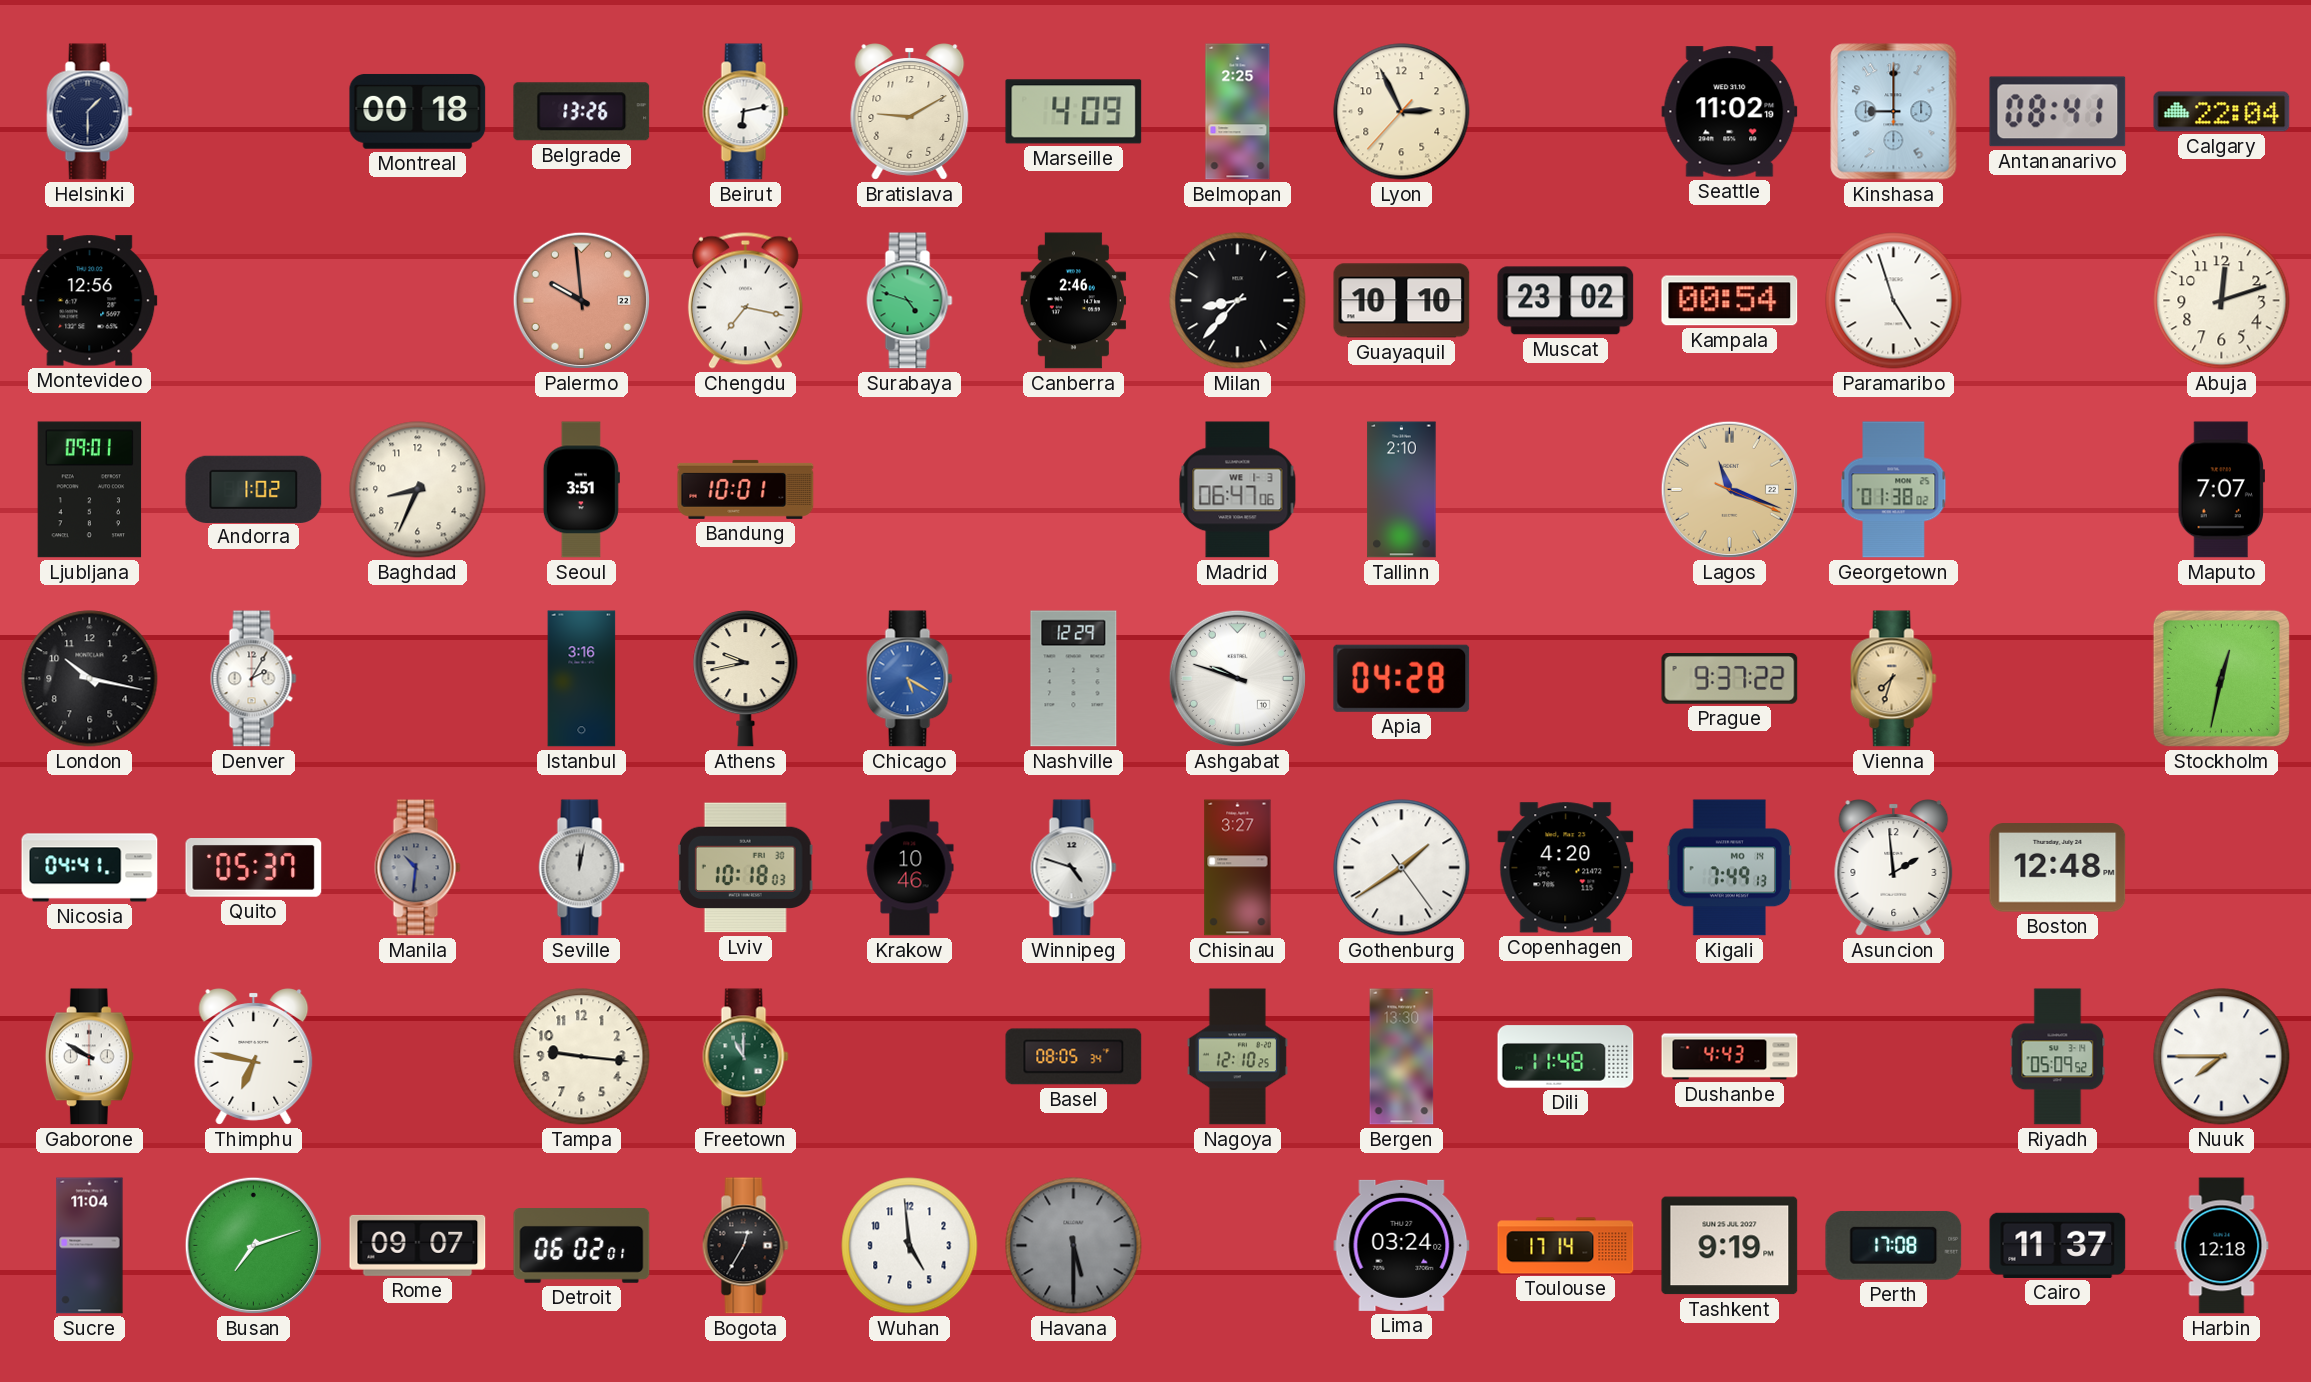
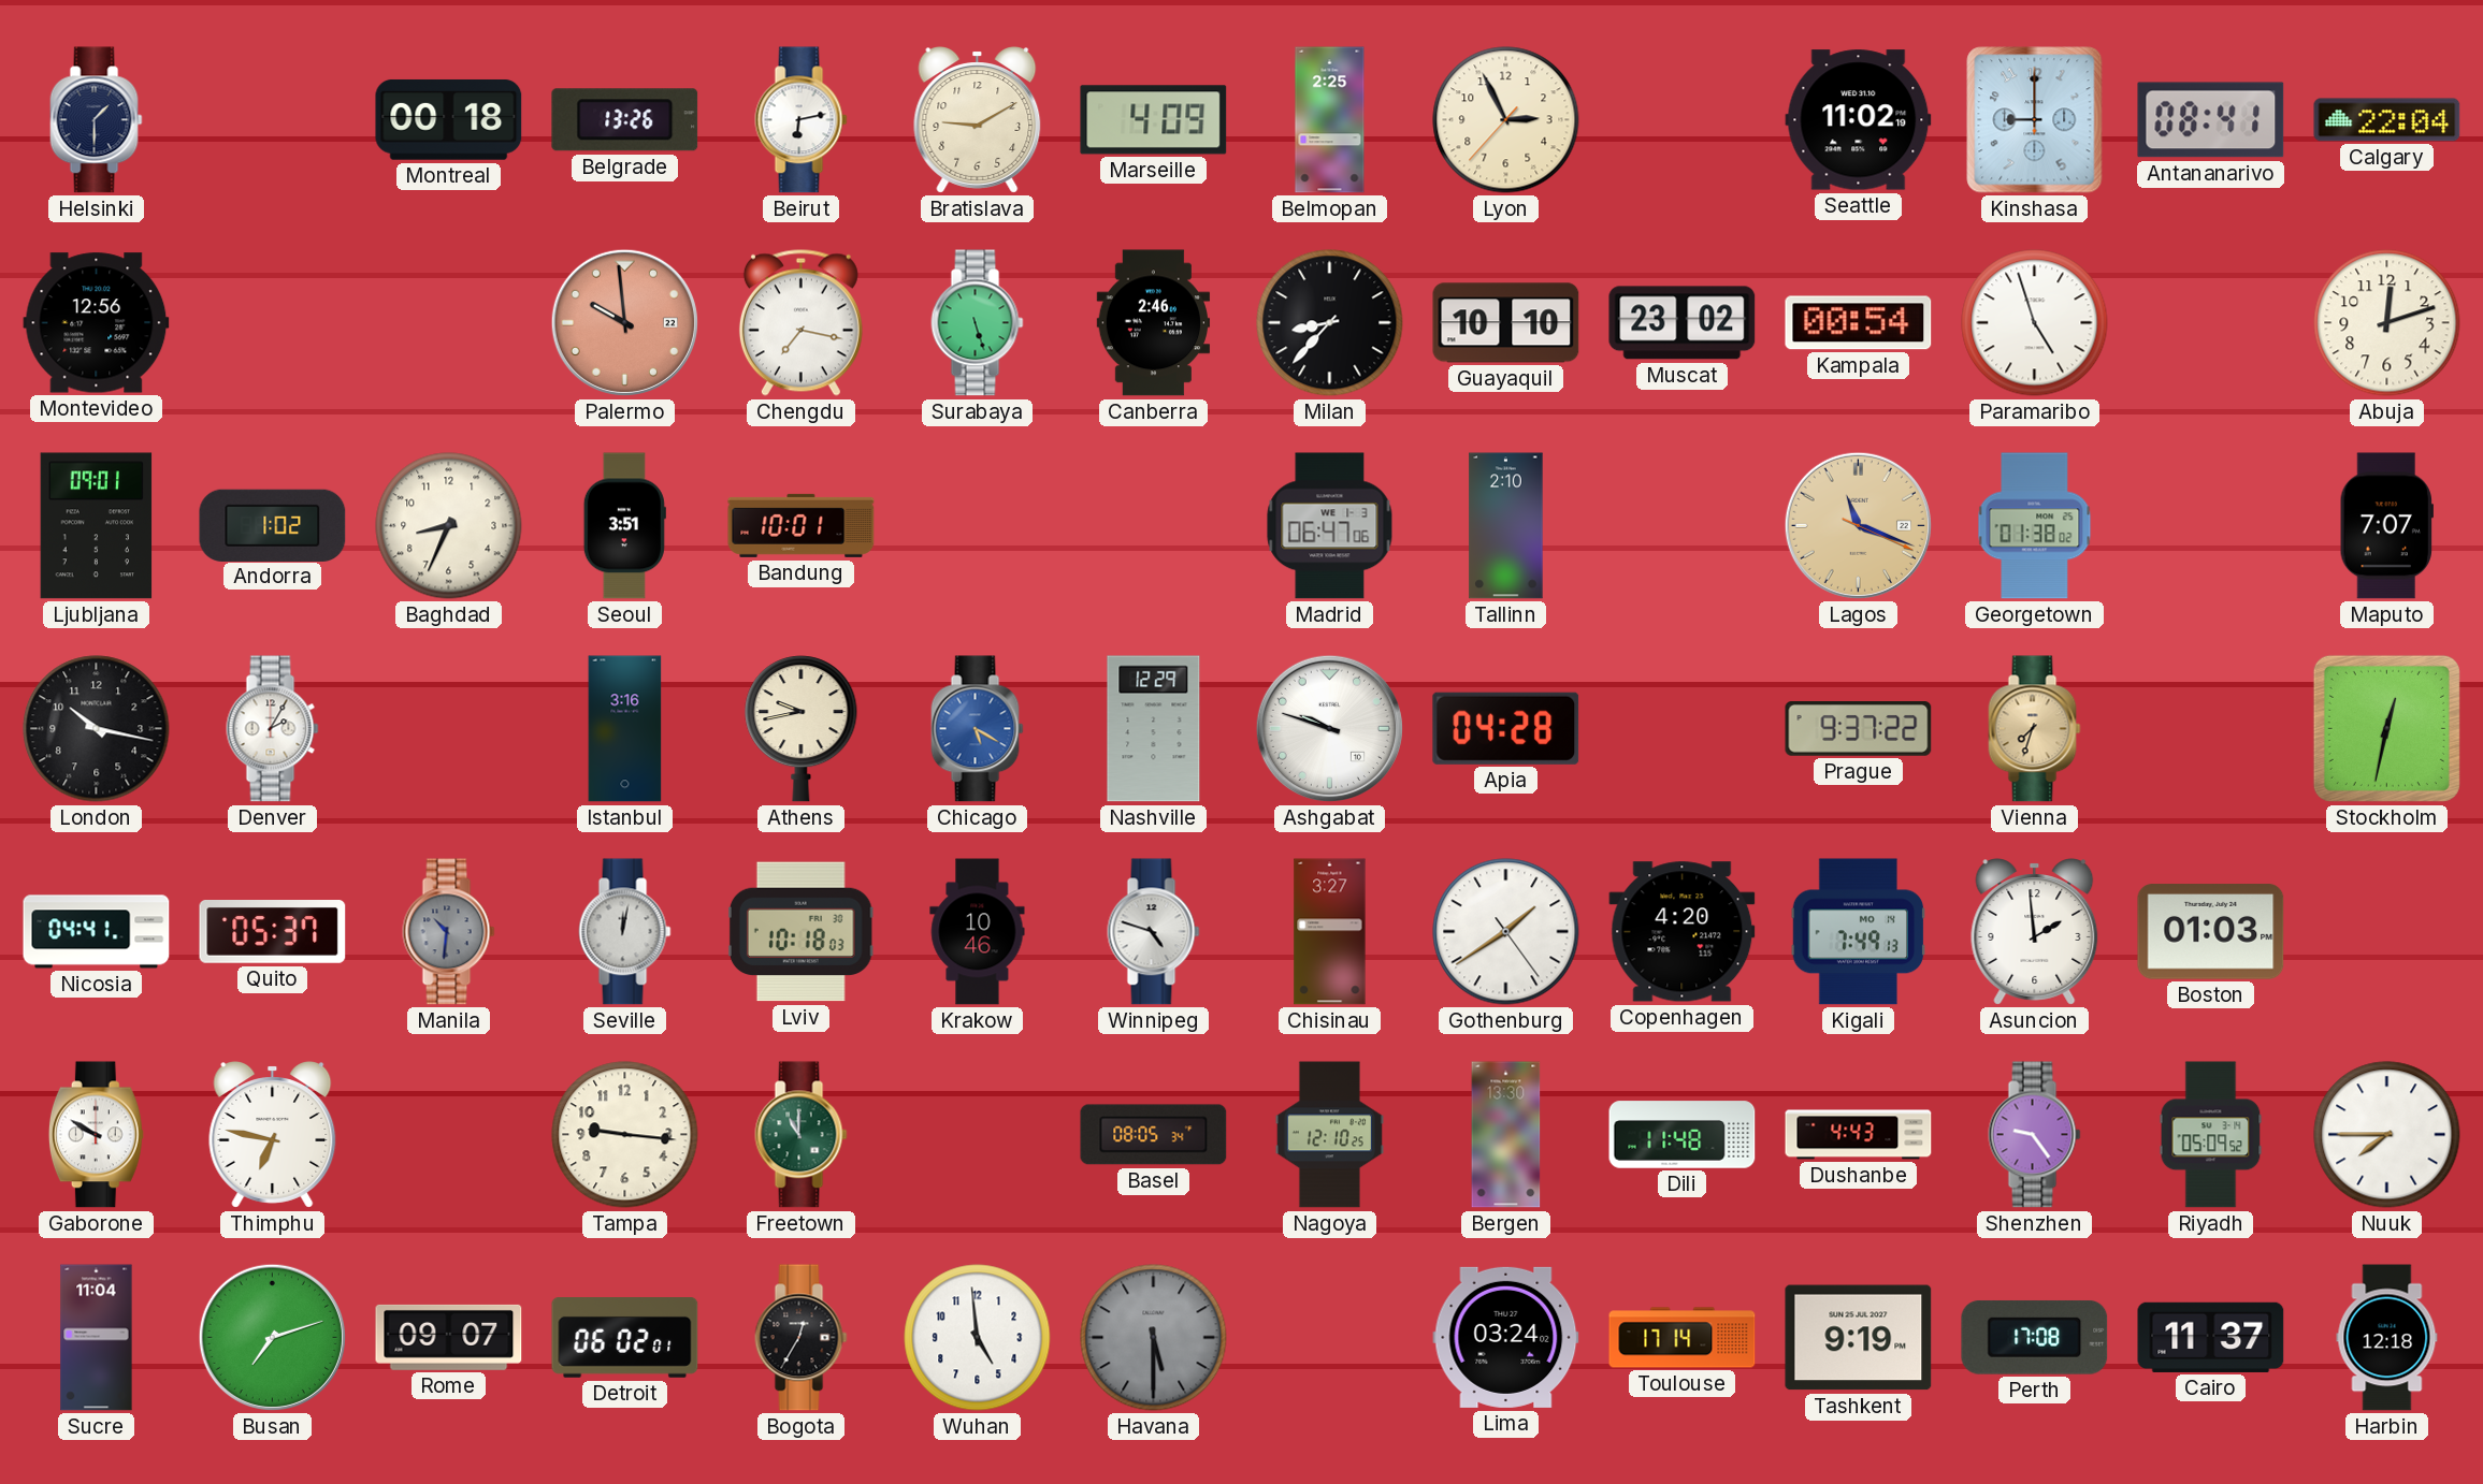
Surabaya: 4:48 -> 5:27 (978, 323)
Boston: 12:48 -> 01:03 (2211, 932)
Shenzhen: none -> 9:24 (2035, 1135)
